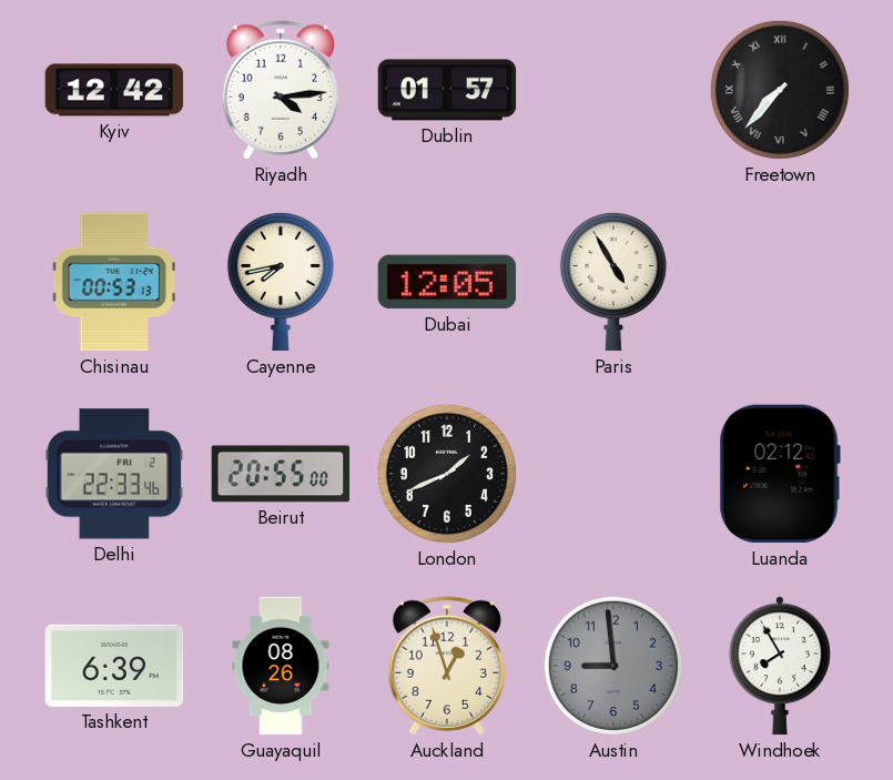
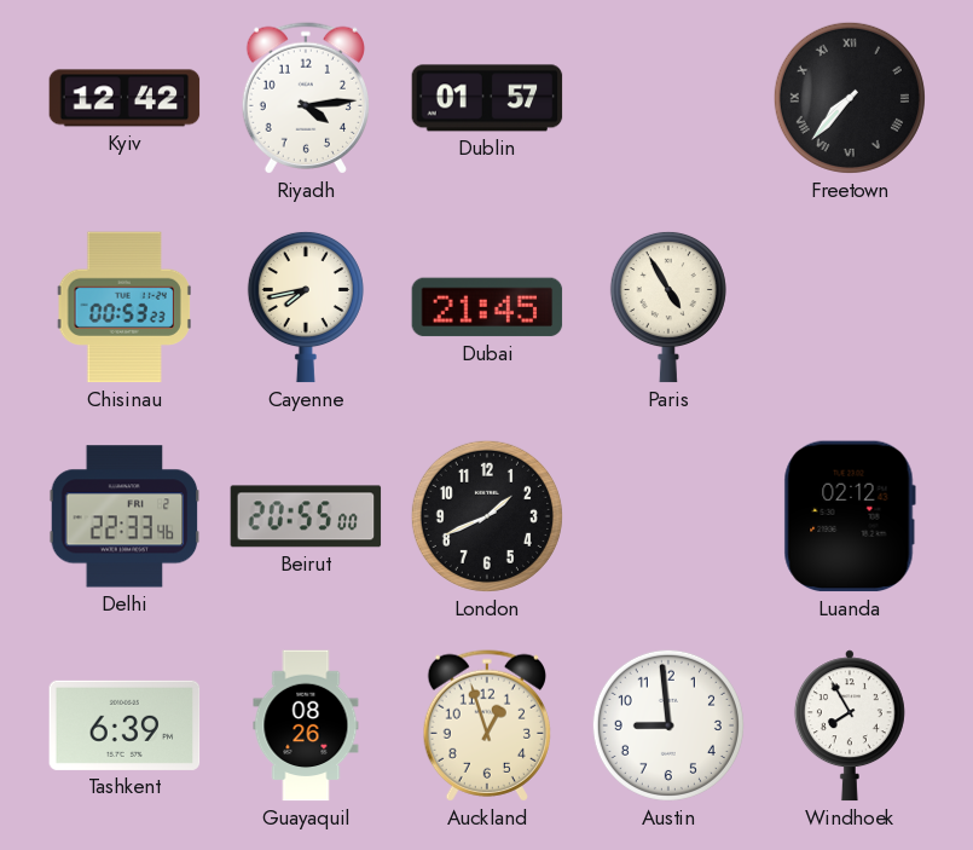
Chisinau: 00:53:13 -> 00:53:23 (124, 307)
Dubai: 12:05 -> 21:45 (487, 307)
Austin dial: grey -> white (668, 725)
